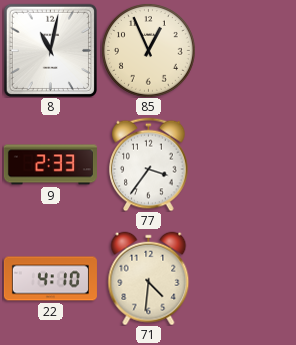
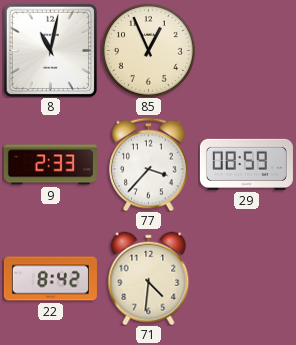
77: 3:36 -> 3:37 (149, 164)
29: none -> 08:59 (246, 164)
22: 4:10 -> 8:42 (50, 279)
